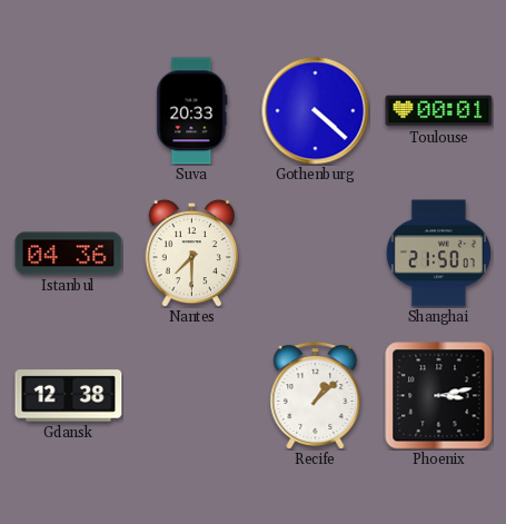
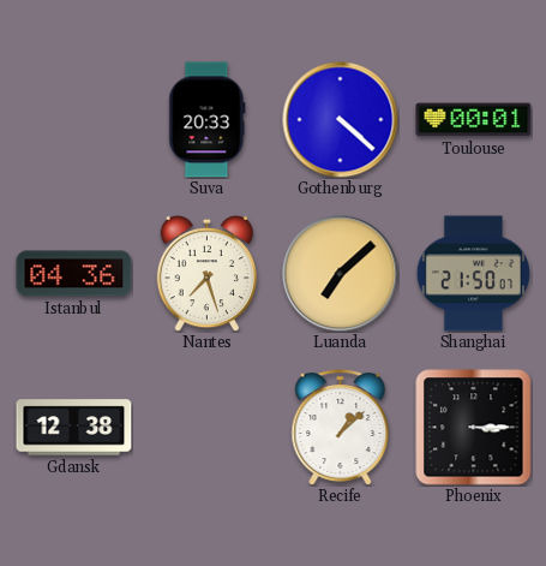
Nantes: 7:30 -> 7:27 (208, 273)
Luanda: none -> 7:08 (341, 274)
Phoenix: 3:13 -> 3:15 (474, 428)
